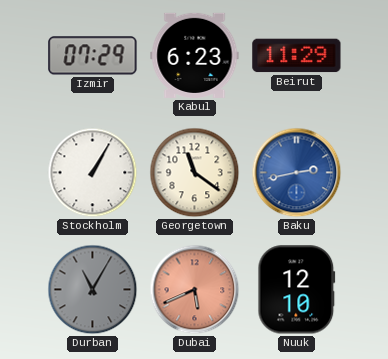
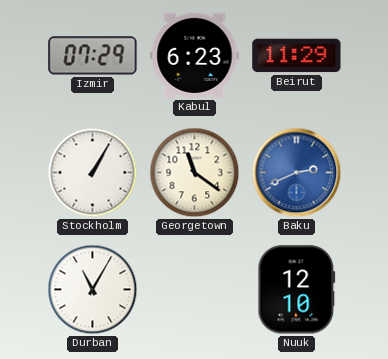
Baku: 2:43 -> 2:41 (297, 173)
Durban dial: grey -> white (93, 290)
Dubai: 5:41 -> none (195, 290)
